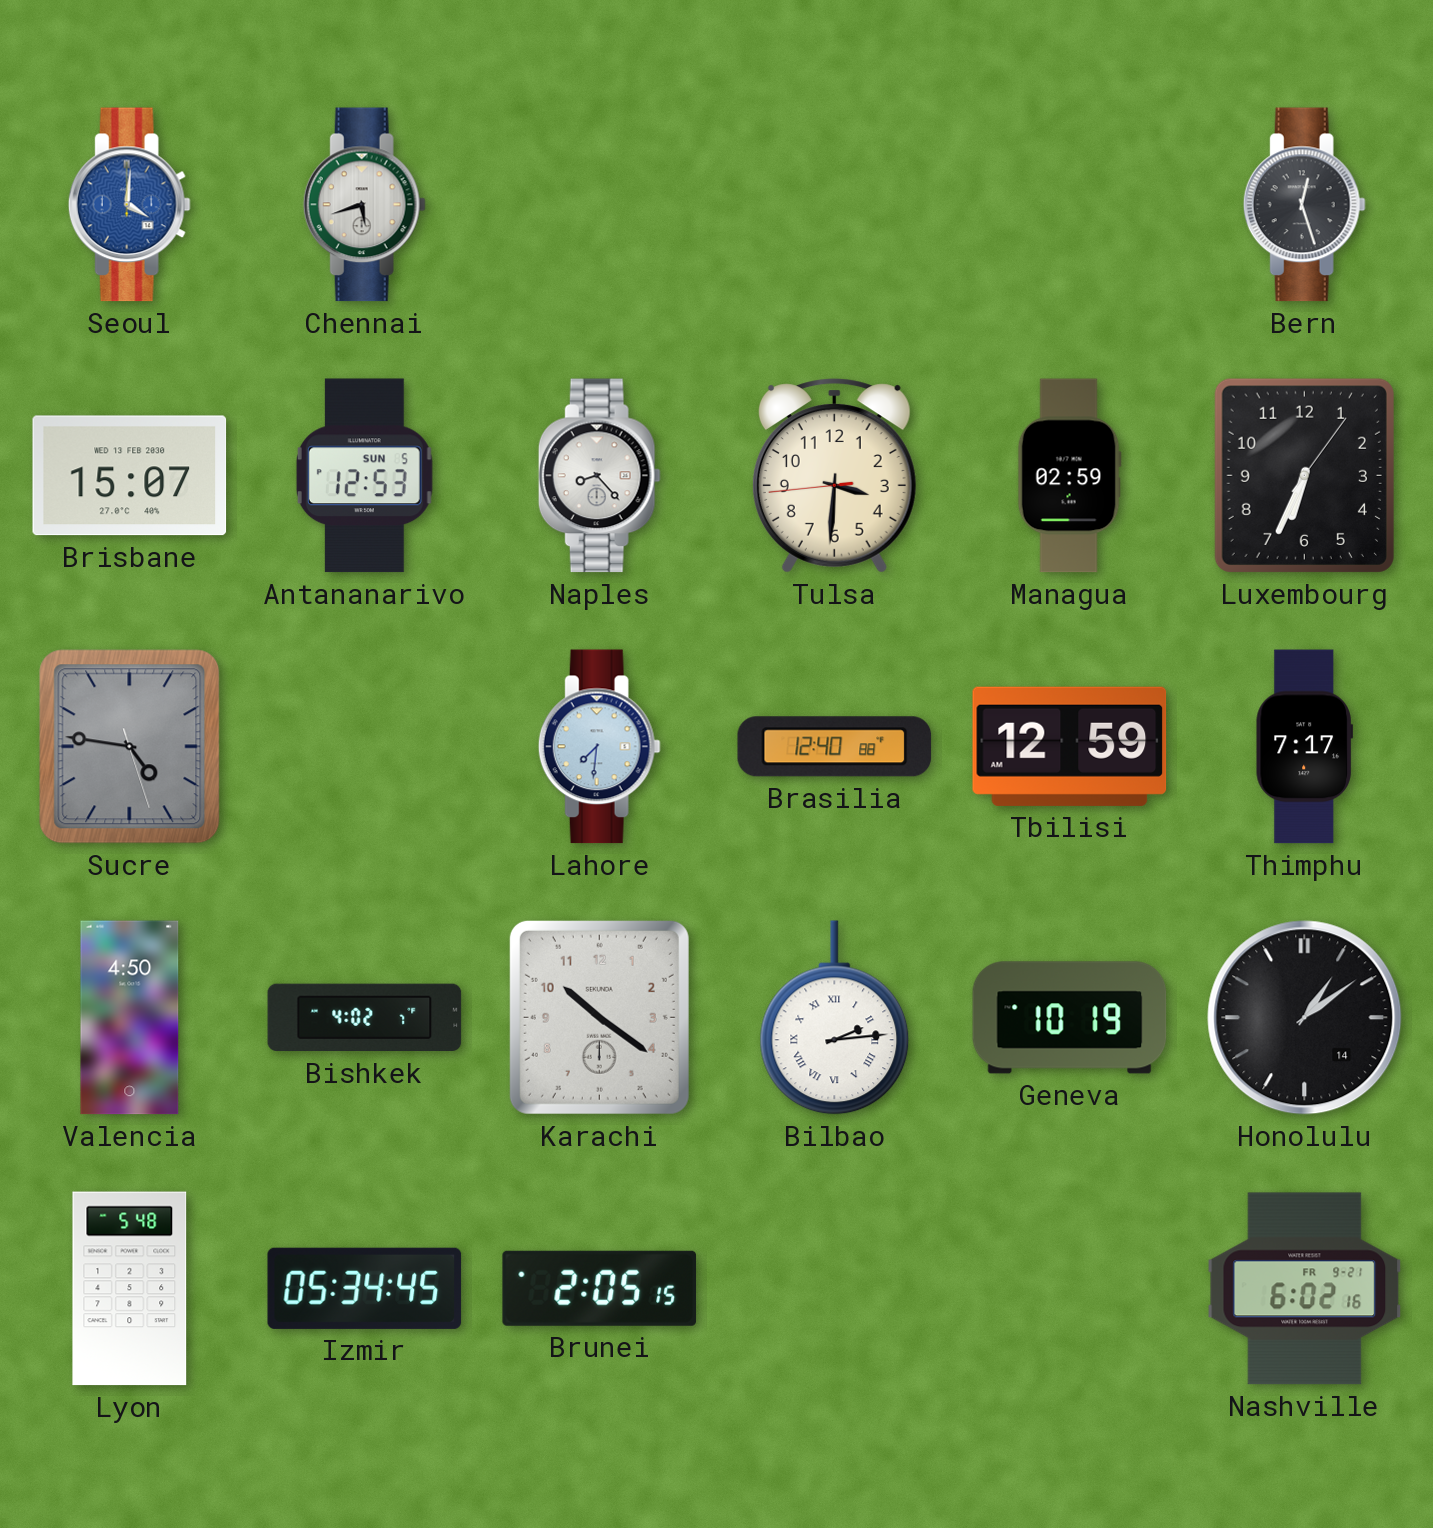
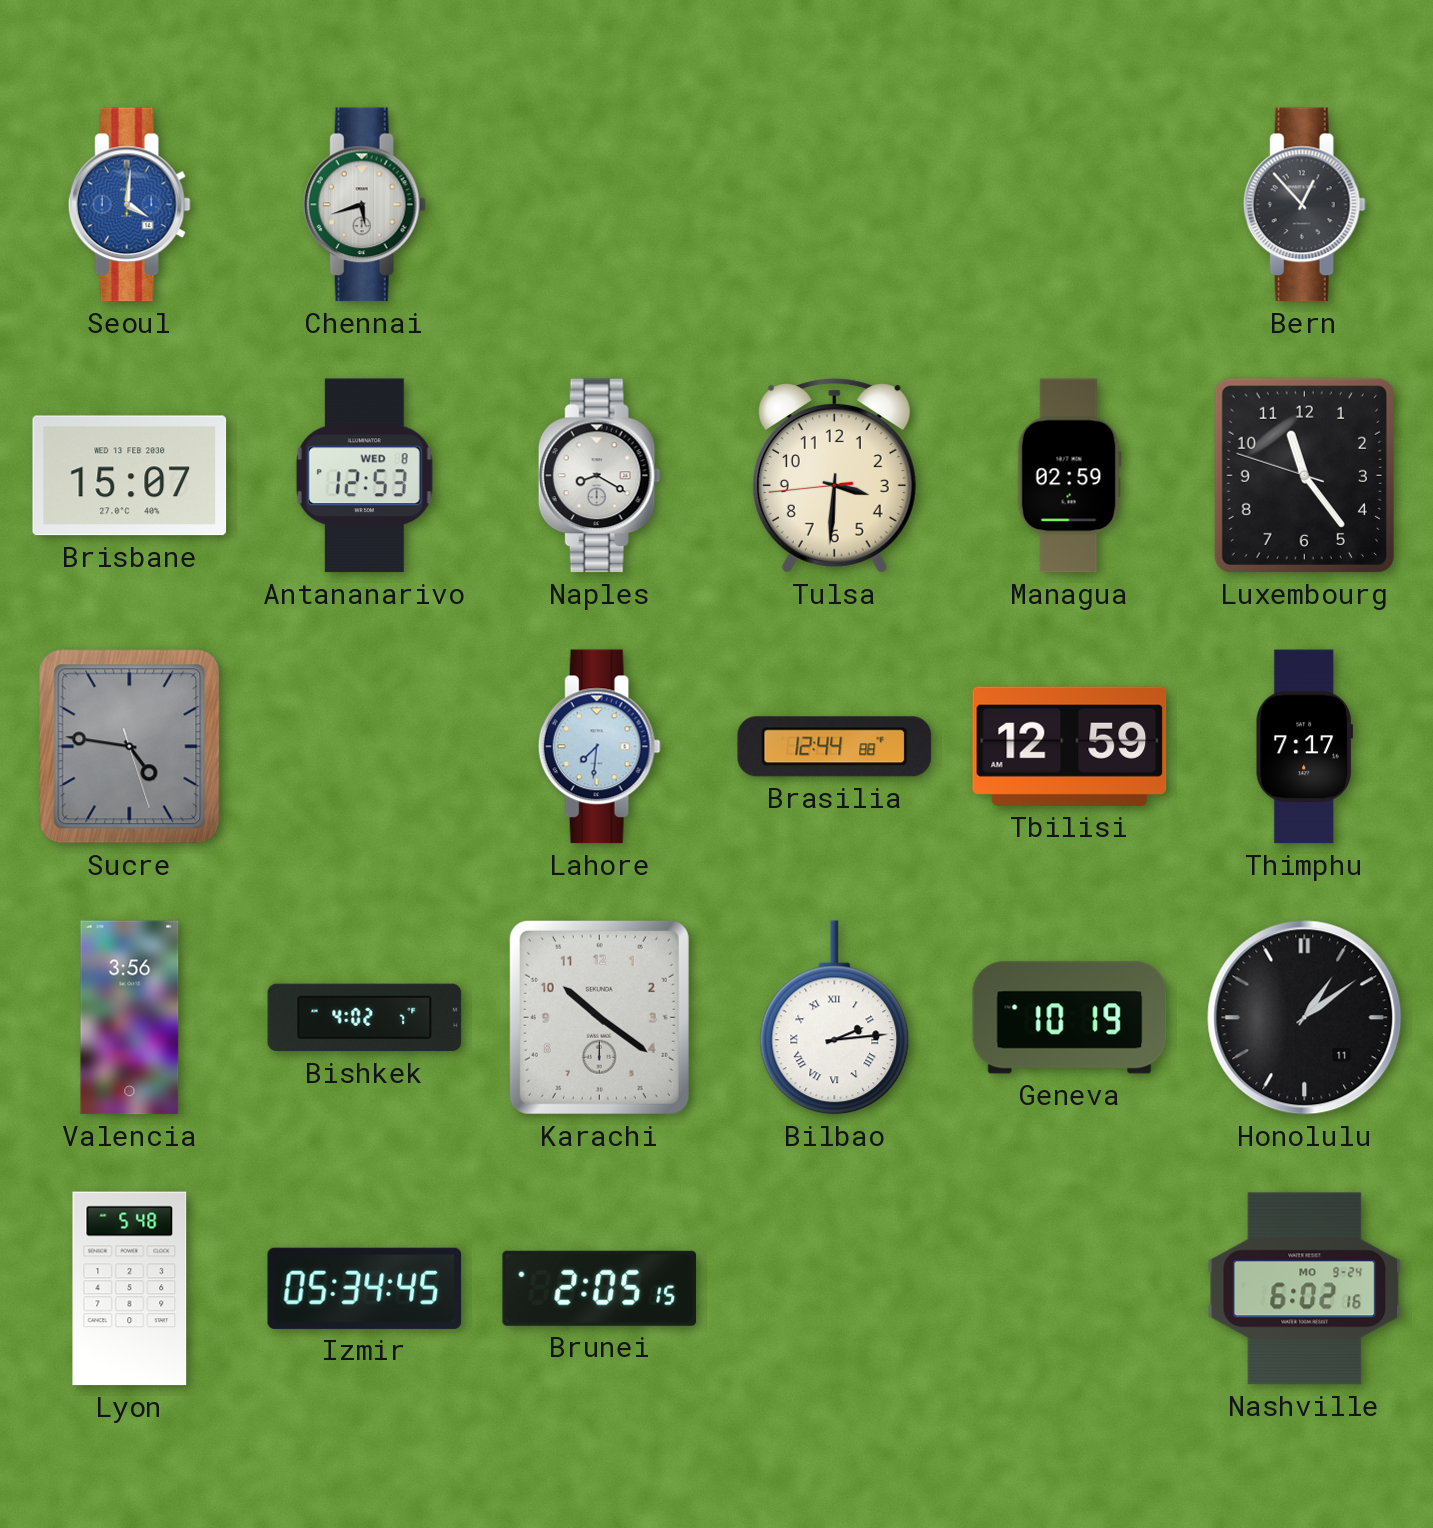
Bern: 12:27 -> 12:53 (1304, 205)
Antananarivo date: SUN 5 -> WED 8 (364, 476)
Naples: 8:23 -> 8:20 (599, 476)
Luxembourg: 6:34 -> 11:23 (1304, 475)
Brasilia: 12:40 -> 12:44 (835, 747)
Valencia: 4:50 -> 3:56 (130, 1018)
Honolulu date: 14 -> 11 (1305, 1018)
Nashville date: FR 9-21 -> MO 9-24 (1305, 1289)
